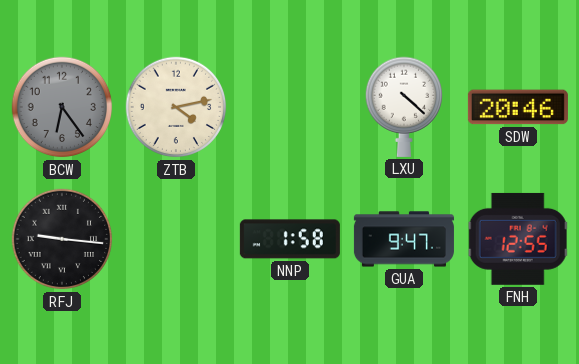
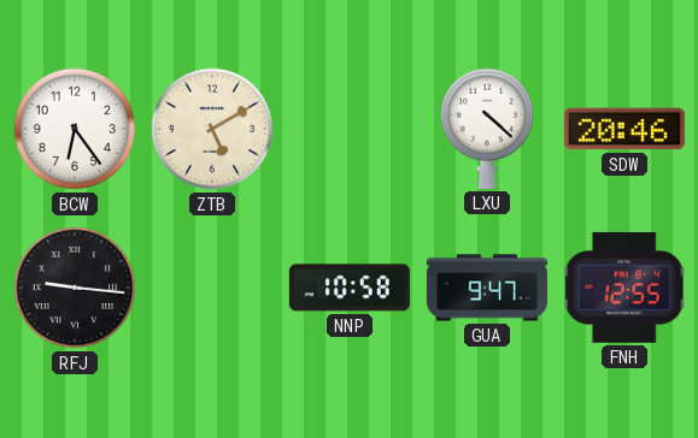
BCW dial: grey -> white (75, 129)
ZTB: 4:13 -> 5:10 (212, 129)
NNP: 1:58 -> 10:58 (350, 288)
